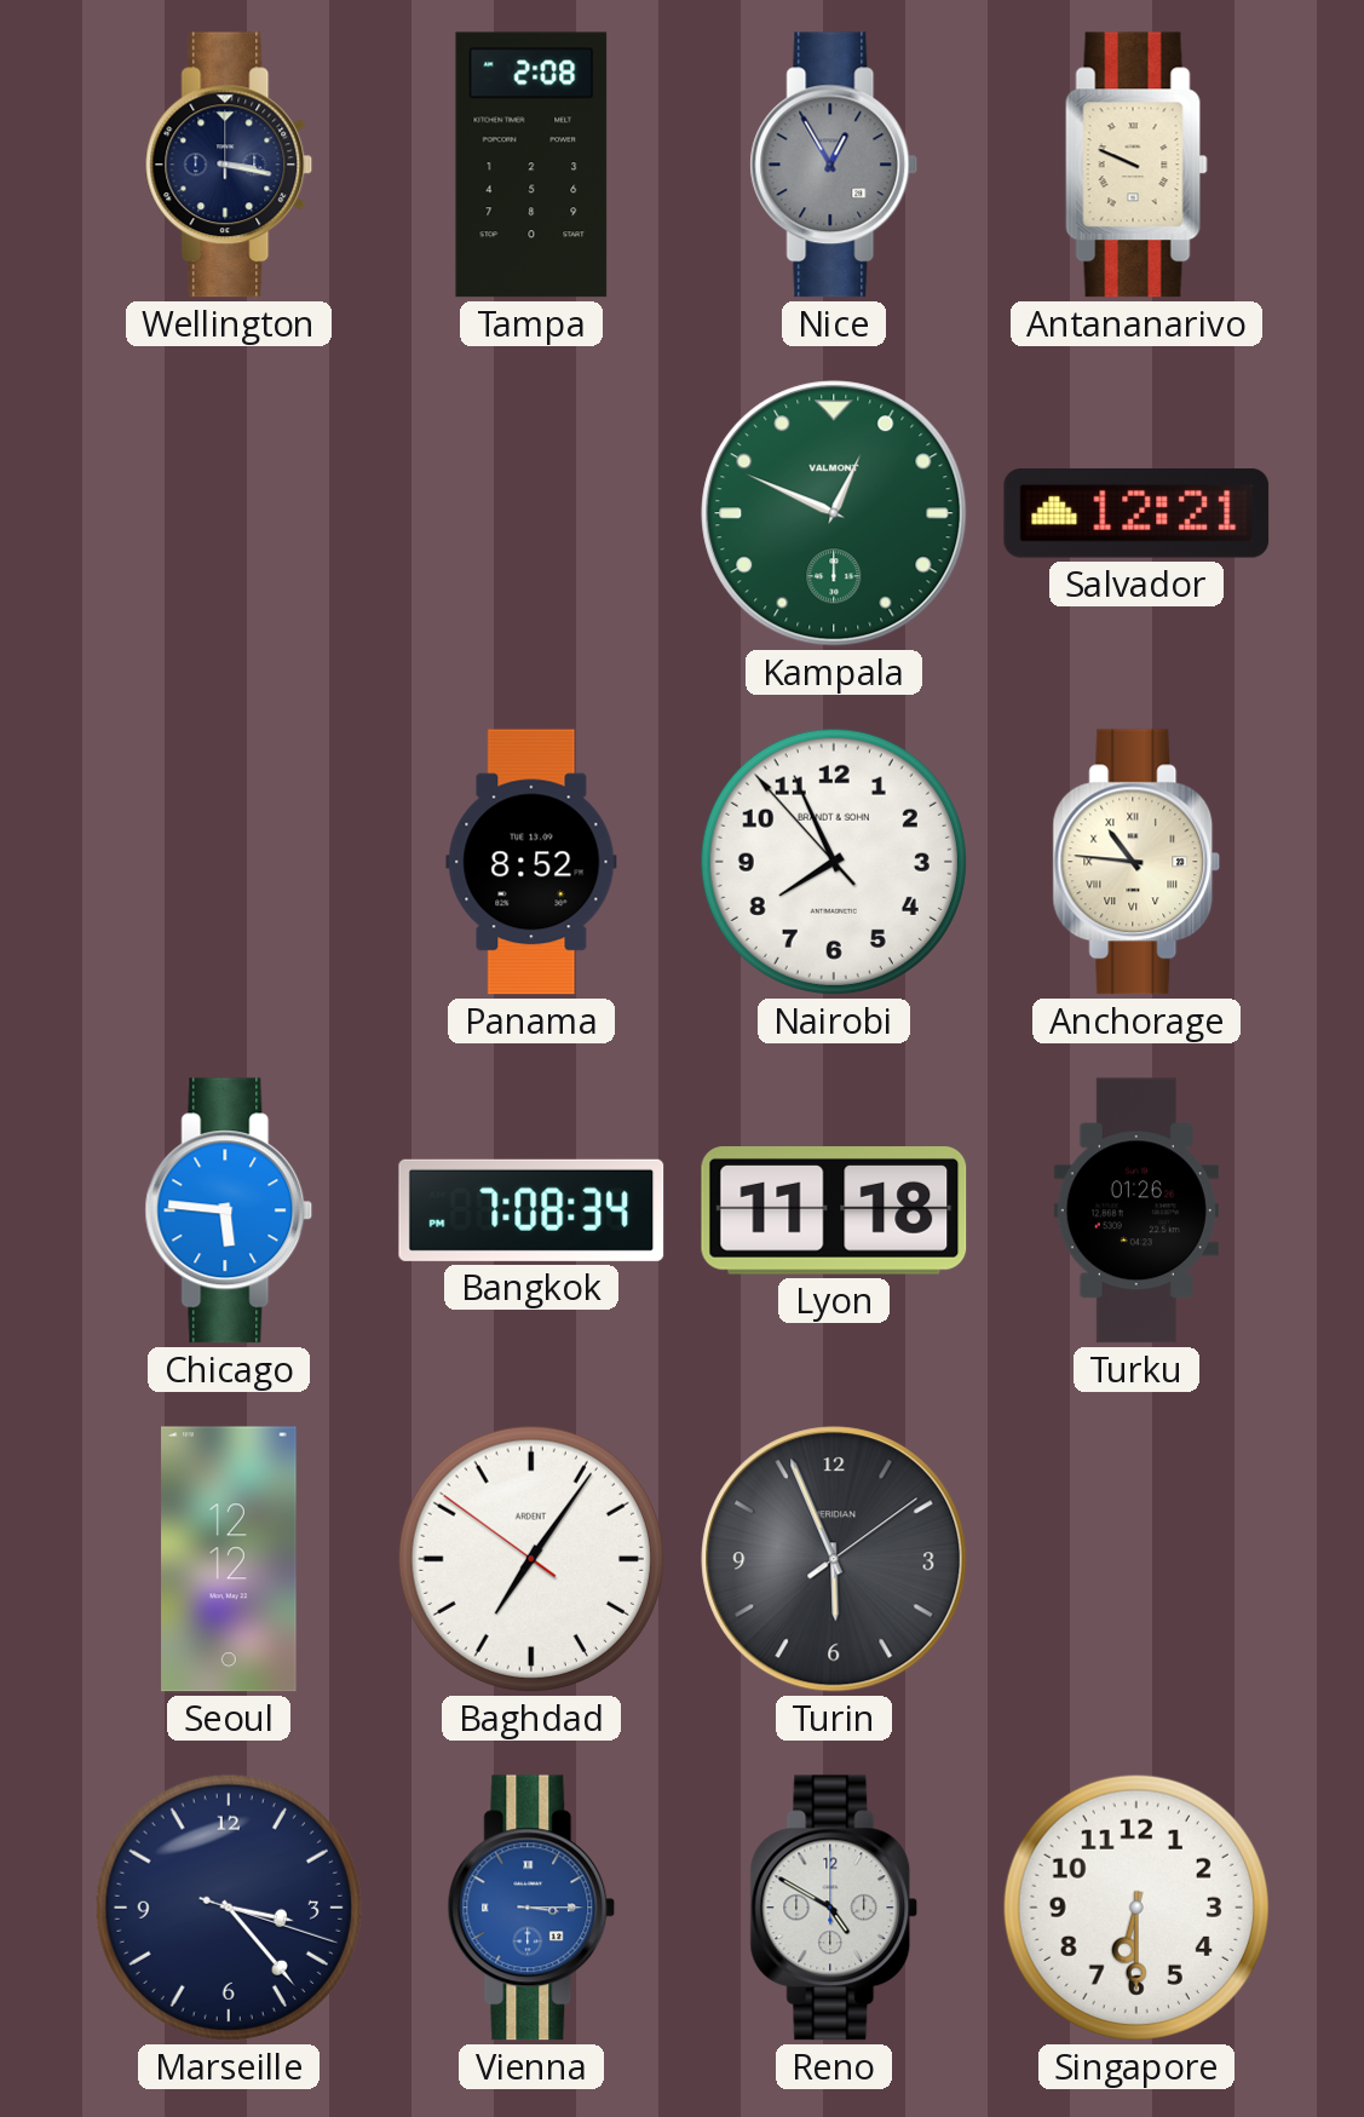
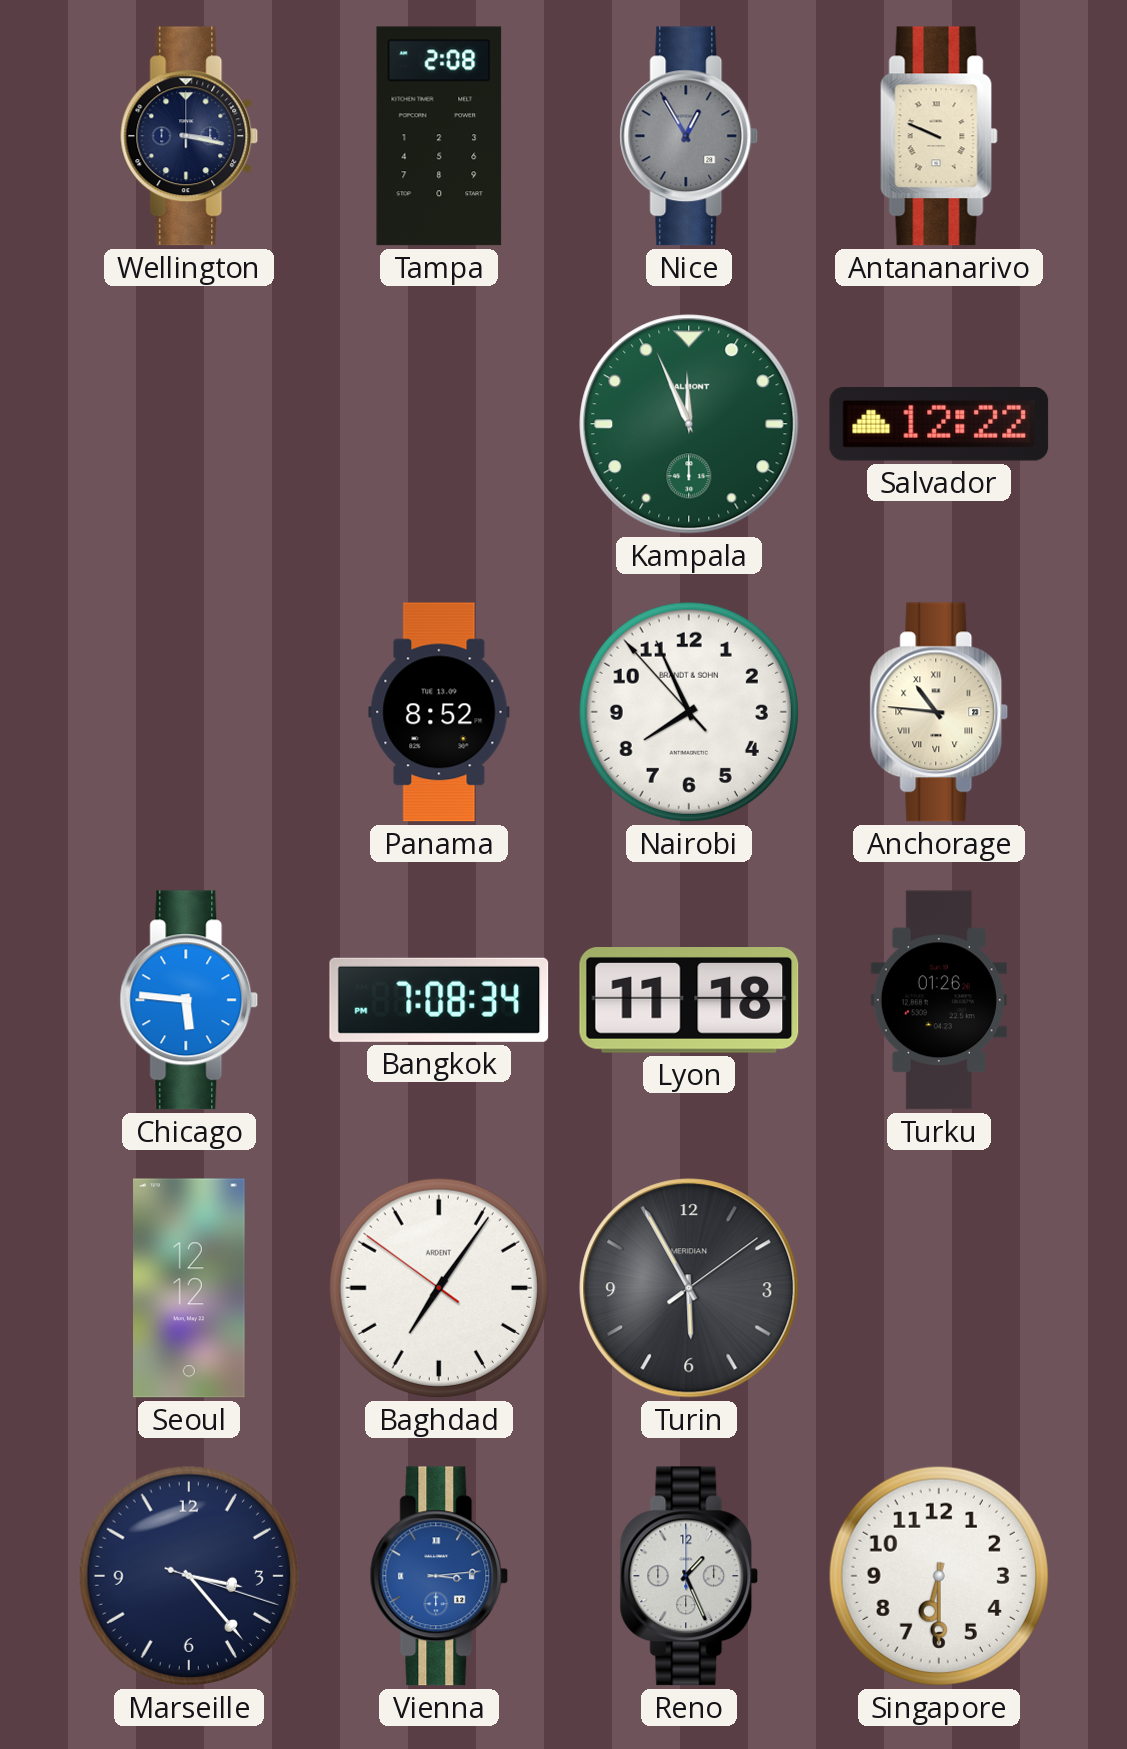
Kampala: 12:49 -> 11:56 (689, 424)
Salvador: 12:21 -> 12:22 (939, 424)
Turin: 5:56 -> 5:55 (689, 1288)
Vienna: 3:15 -> 3:14 (439, 1576)
Reno: 4:50 -> 1:26 (689, 1576)
